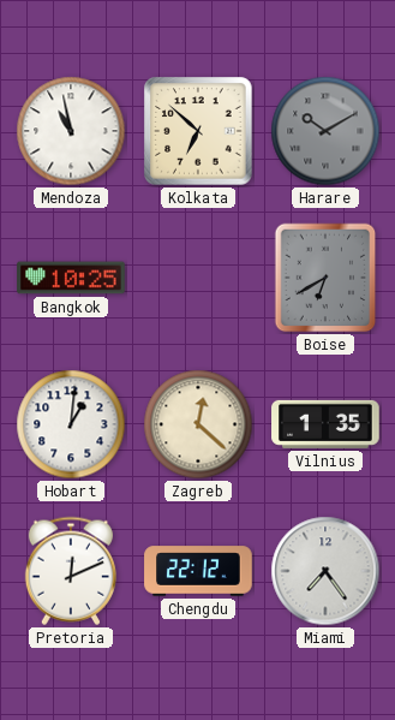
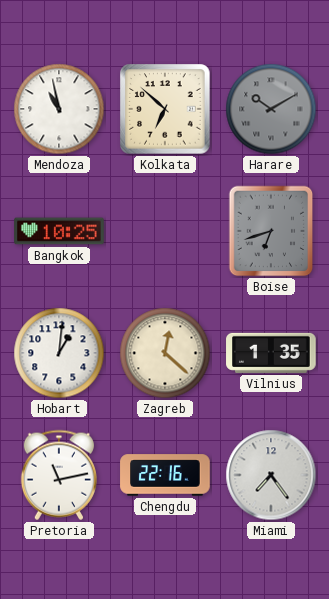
Boise: 6:40 -> 6:42 (271, 231)
Pretoria: 12:11 -> 11:13 (59, 475)
Chengdu: 22:12 -> 22:16 (165, 475)
